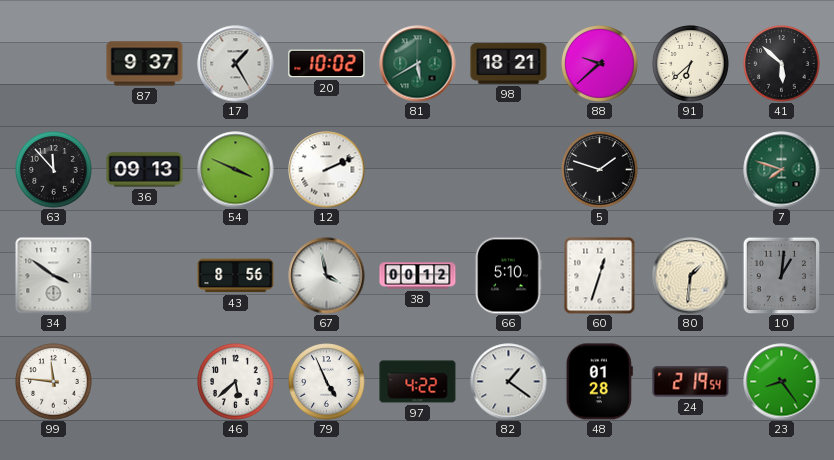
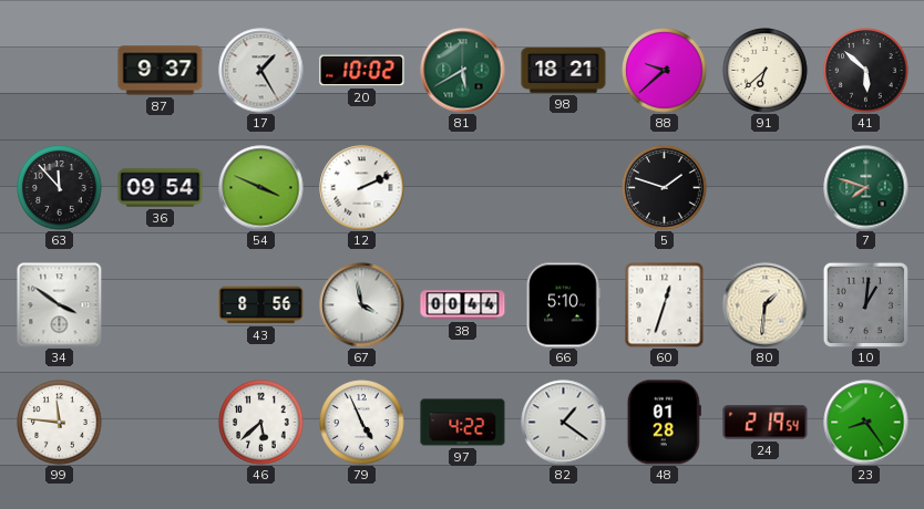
36: 09:13 -> 09:54 (161, 188)
38: 00:12 -> 00:44 (463, 305)
